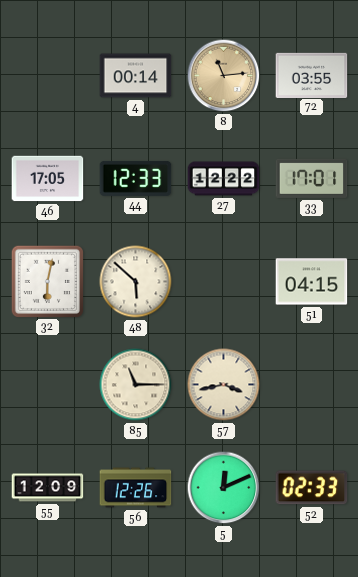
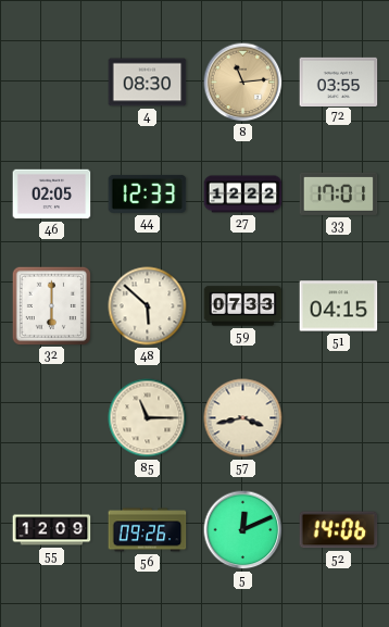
4: 00:14 -> 08:30 (148, 83)
46: 17:05 -> 02:05 (52, 195)
32: 6:02 -> 6:00 (51, 305)
59: none -> 07:33 (243, 306)
56: 12:26 -> 09:26 (148, 530)
52: 02:33 -> 14:06 (339, 530)
